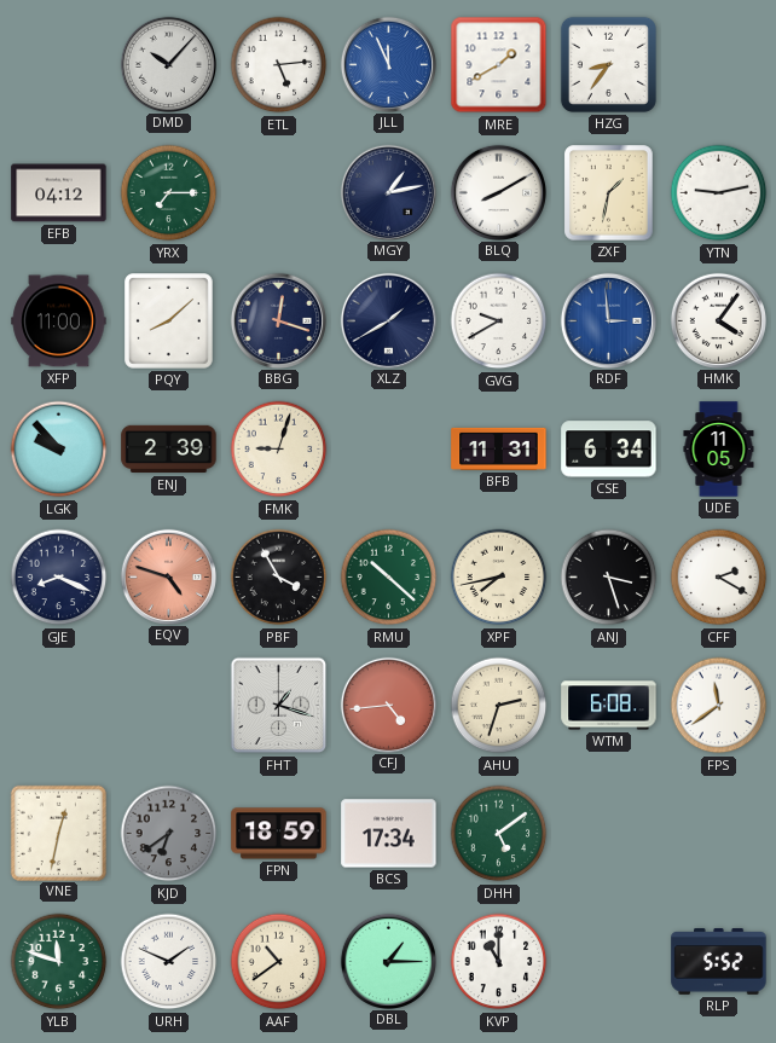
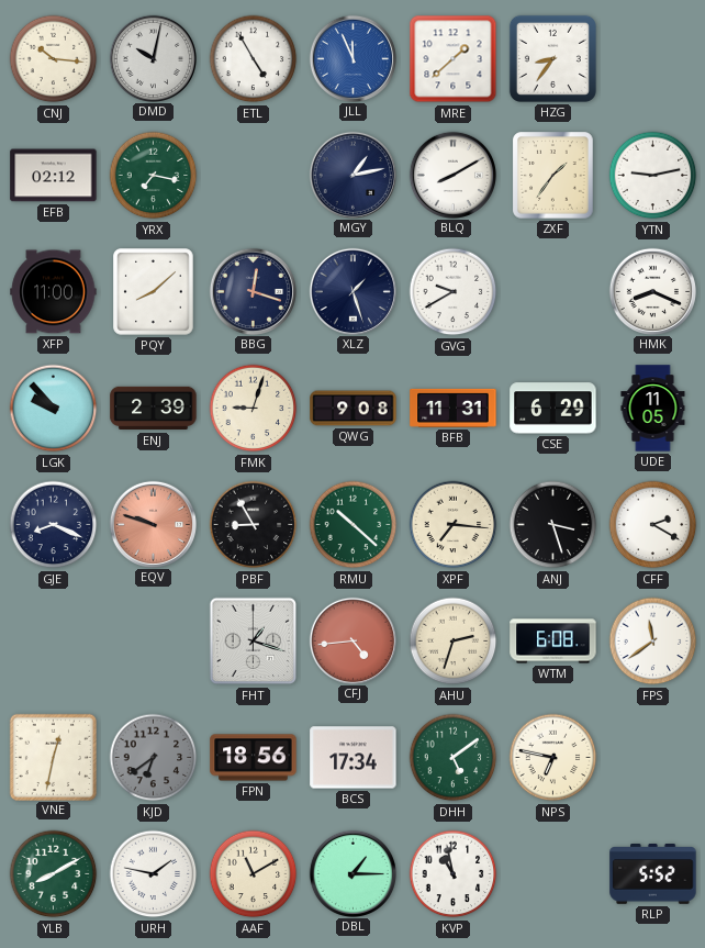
CNJ: none -> 10:16 (54, 59)
DMD: 10:07 -> 10:02 (153, 58)
ETL: 5:14 -> 4:55 (254, 59)
MRE: 1:40 -> 1:38 (454, 59)
EFB: 04:12 -> 02:12 (54, 176)
YRX: 7:15 -> 7:17 (154, 176)
ZXF: 1:32 -> 1:36 (553, 176)
XLZ: 1:40 -> 1:27 (352, 291)
RDF: 2:59 -> none (608, 320)
HMK: 4:06 -> 8:19 (652, 291)
QWG: none -> 9:08 (354, 409)
CSE: 6:34 -> 6:29 (553, 409)
EQV: 4:48 -> 9:48 (153, 524)
PBF: 3:55 -> 8:55 (254, 525)
XPF: 7:43 -> 7:16 (454, 525)
FPN: 18:59 -> 18:56 (254, 758)
NPS: none -> 6:47 (553, 758)
YLB: 11:48 -> 8:10 (54, 874)
URH: 1:49 -> 1:47 (154, 874)
AAF: 10:39 -> 11:10 (254, 874)
KVP: 11:00 -> 10:58 (454, 874)
